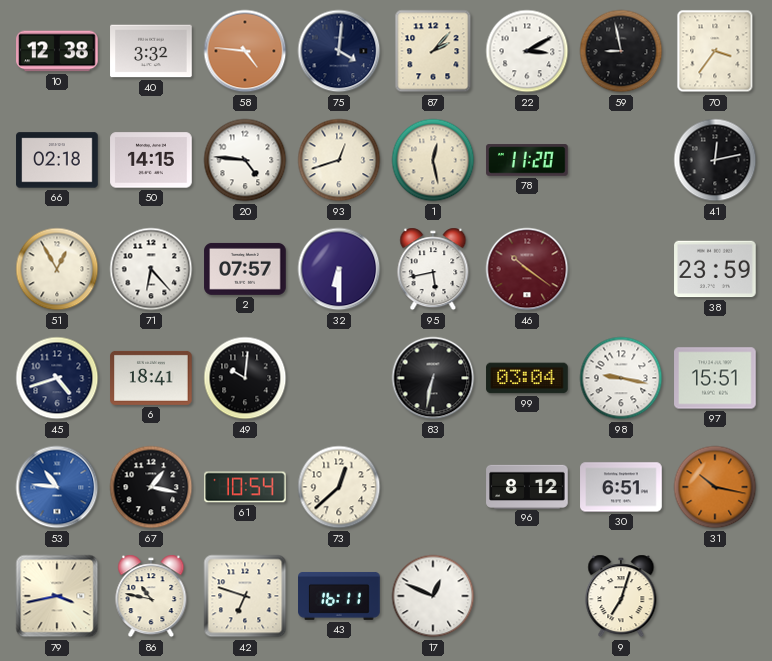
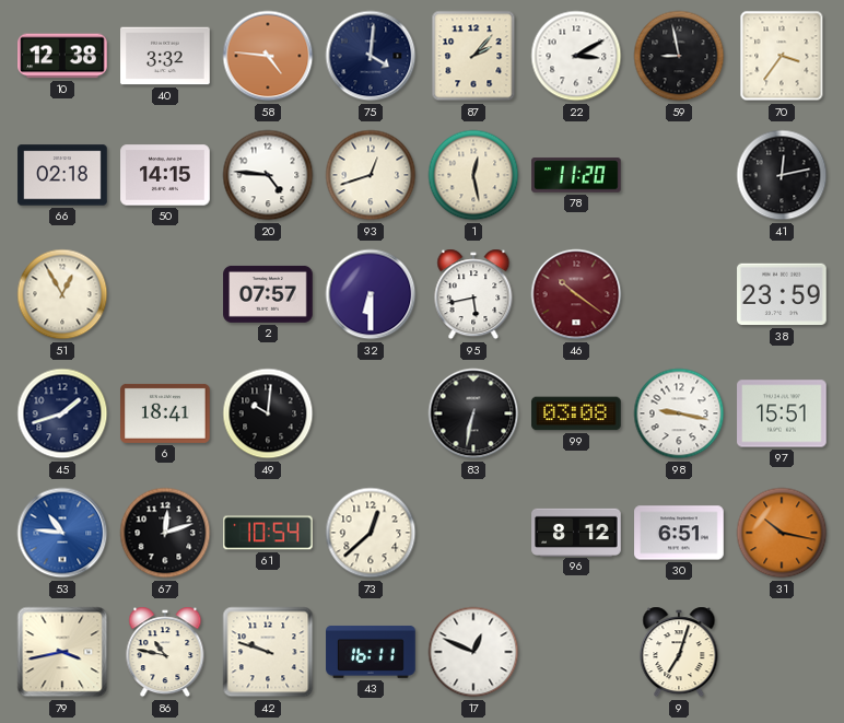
71: 6:23 -> none (151, 269)
45: 4:42 -> 1:42 (62, 413)
99: 03:04 -> 03:08 (576, 413)
67: 1:17 -> 12:12 (165, 533)
42: 6:48 -> 9:48 (268, 652)
